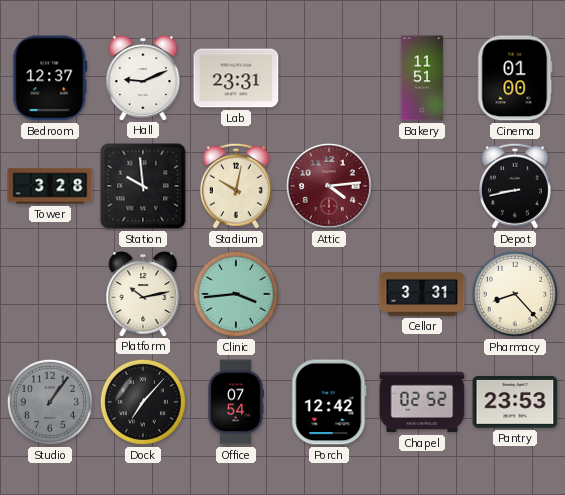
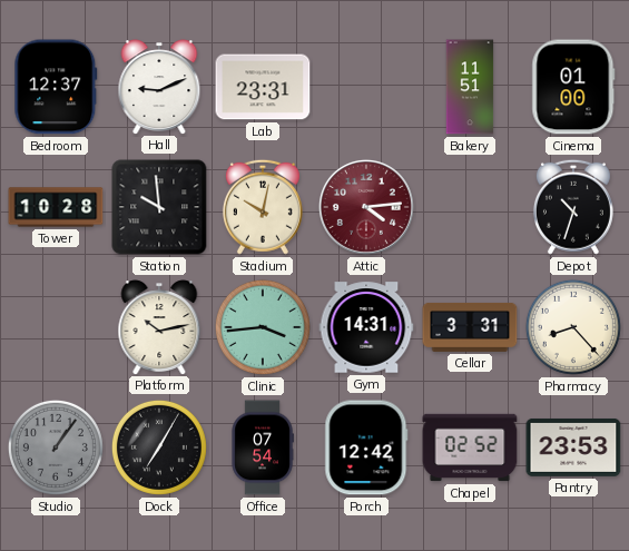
Tower: 3:28 -> 10:28 (56, 207)
Depot: 8:43 -> 10:33 (573, 207)
Gym: none -> 14:31 (366, 327)
Dock: 7:07 -> 7:05 (159, 447)
